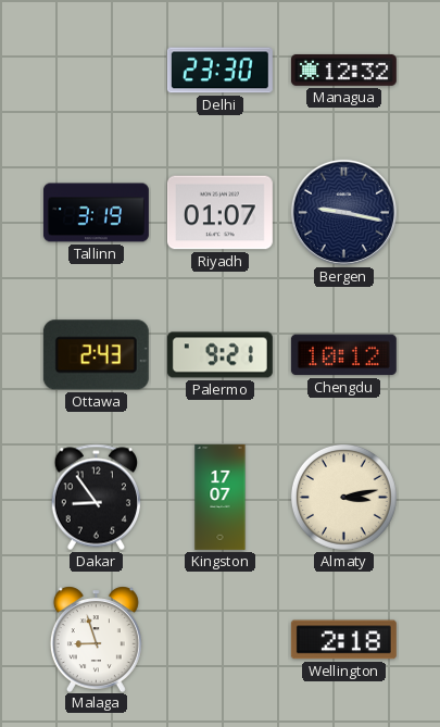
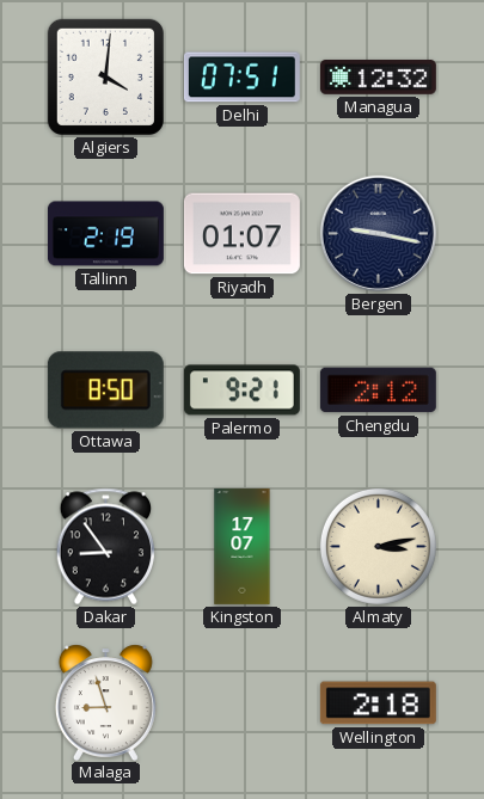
Algiers: none -> 4:01 (105, 76)
Delhi: 23:30 -> 07:51 (241, 78)
Tallinn: 3:19 -> 2:19 (105, 234)
Ottawa: 2:43 -> 8:50 (105, 391)
Chengdu: 10:12 -> 2:12 (378, 391)
